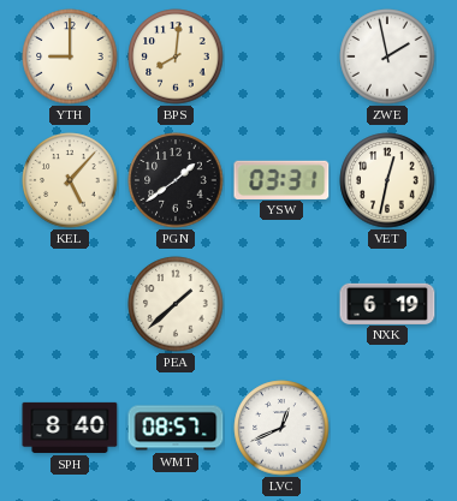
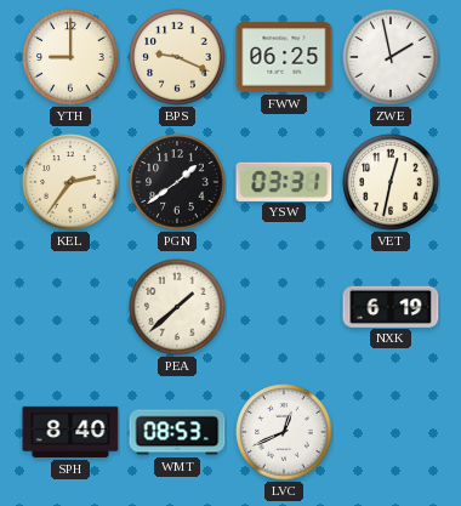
BPS: 8:01 -> 9:19 (177, 57)
FWW: none -> 06:25 (284, 57)
KEL: 5:07 -> 2:36 (70, 182)
WMT: 08:57 -> 08:53 (177, 432)
